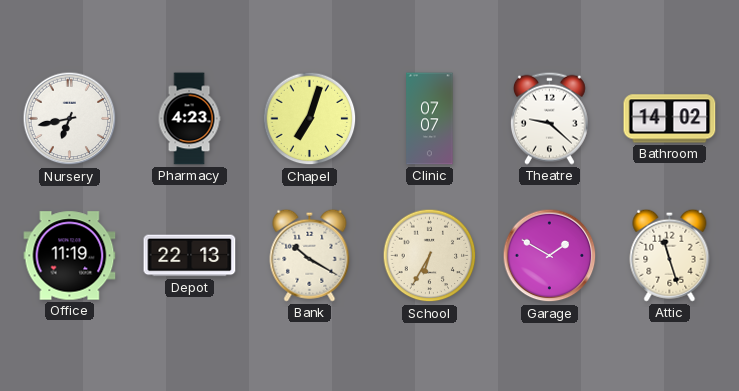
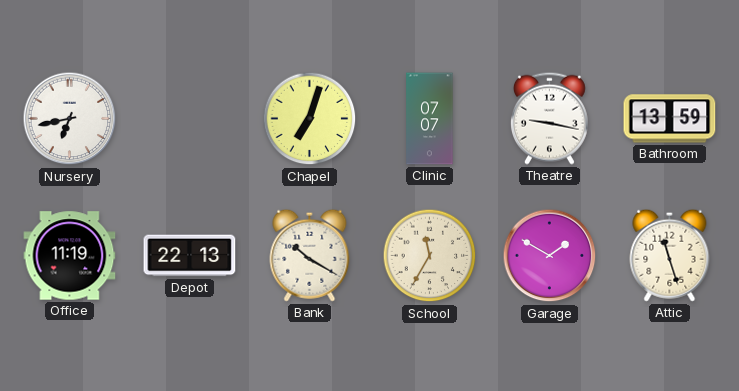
Pharmacy: 4:23 -> none (189, 119)
Theatre: 9:22 -> 9:17 (549, 118)
Bathroom: 14:02 -> 13:59 (670, 119)
School: 6:35 -> 11:35 (430, 256)
